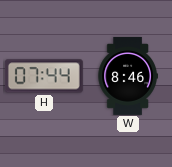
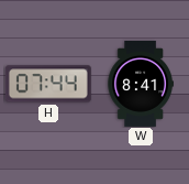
W: 8:46 -> 8:41 (141, 84)
